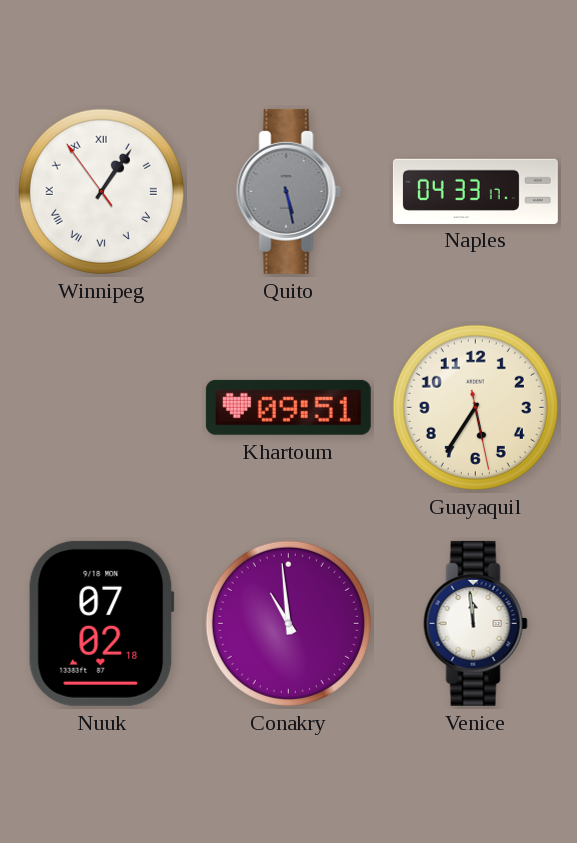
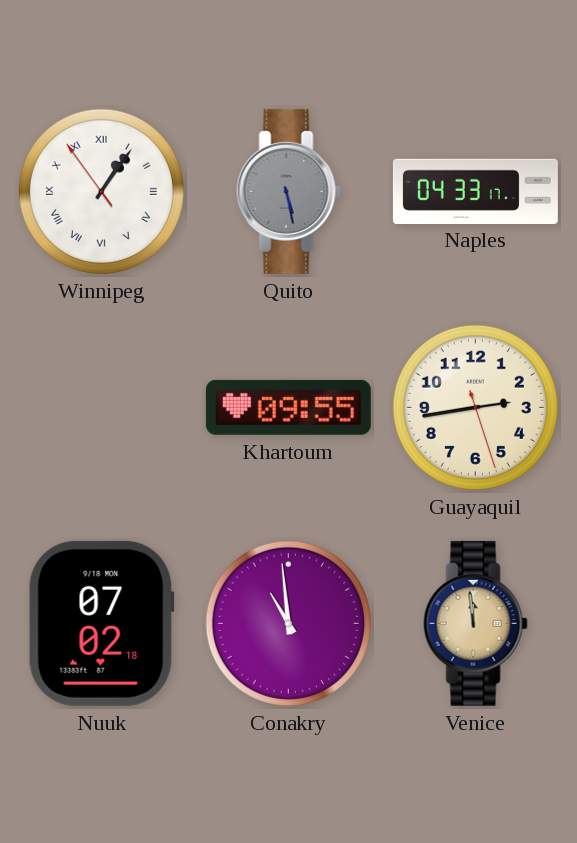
Khartoum: 09:51 -> 09:55 (288, 407)
Guayaquil: 5:35 -> 2:43 (475, 407)
Venice dial: white -> champagne (475, 623)
